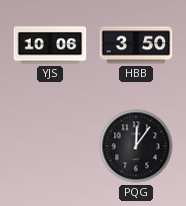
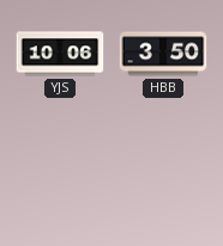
PQG: 12:06 -> none (136, 146)
